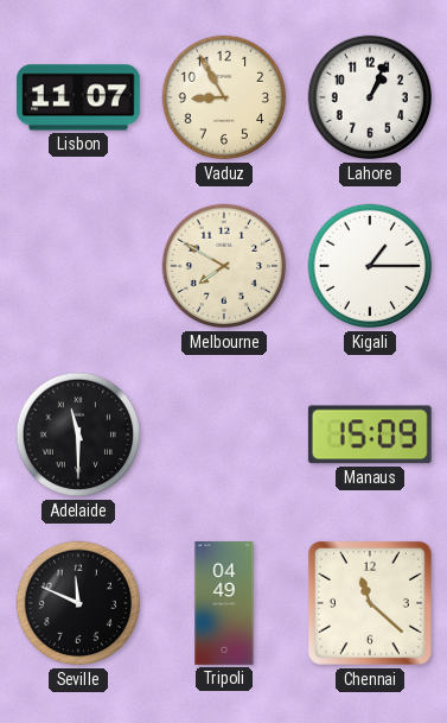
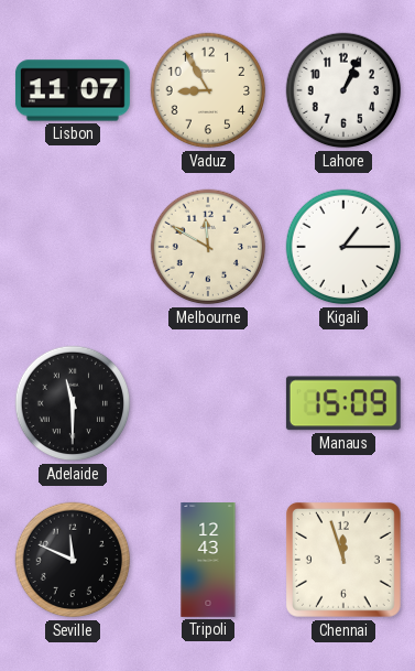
Melbourne: 7:50 -> 11:50 (208, 247)
Tripoli: 04:49 -> 12:43 (208, 561)
Chennai: 11:22 -> 11:57 (343, 560)
